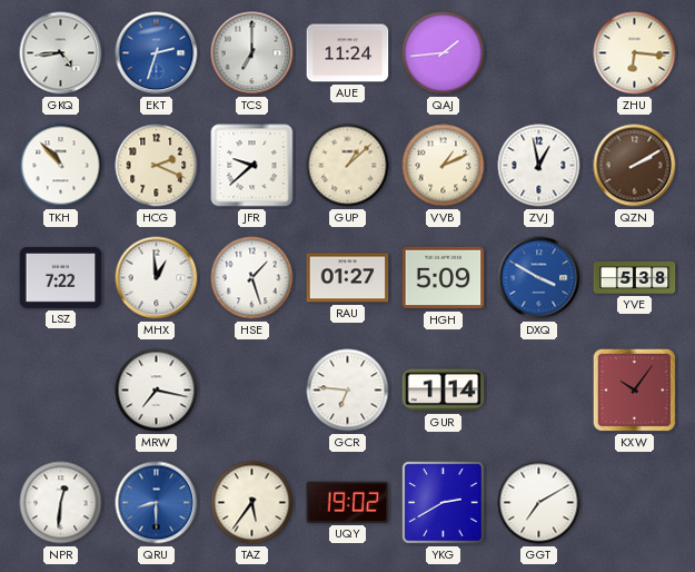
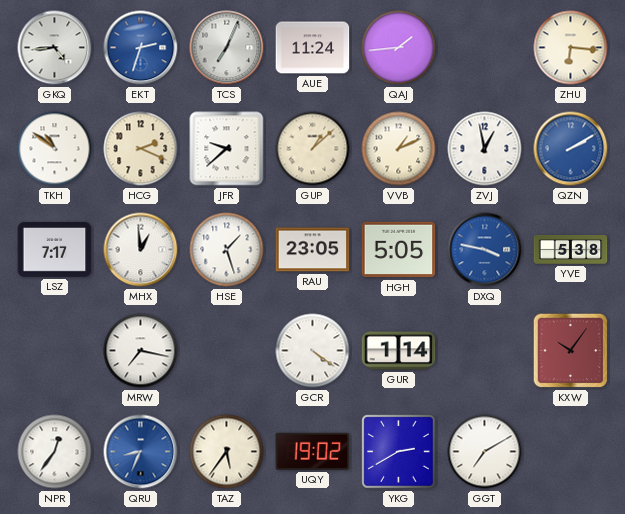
TCS: 7:00 -> 7:04 (227, 48)
TKH: 10:53 -> 10:51 (55, 149)
QZN dial: brown -> blue (571, 149)
LSZ: 7:22 -> 7:17 (55, 249)
RAU: 01:27 -> 23:05 (313, 250)
HGH: 5:09 -> 5:05 (399, 250)
DXQ: 3:50 -> 3:47 (485, 250)
GCR: 6:46 -> 4:21 (313, 351)
NPR: 12:31 -> 12:36 (55, 452)
QRU: 8:30 -> 8:34 (141, 452)
